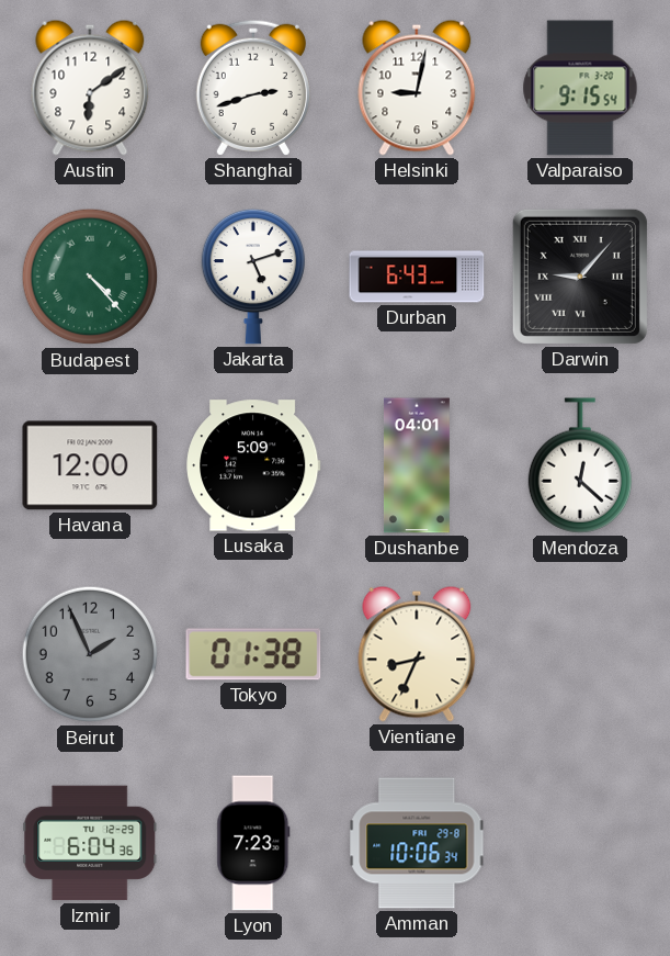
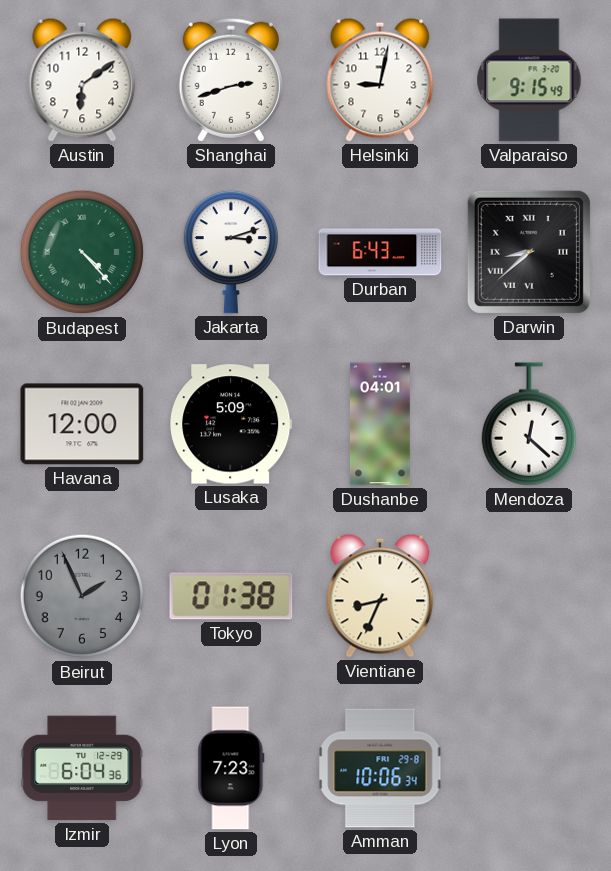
Valparaiso: 9:15:54 -> 9:15:49 (529, 80)
Jakarta: 5:12 -> 3:12 (230, 252)
Darwin: 9:07 -> 8:38 (529, 252)
